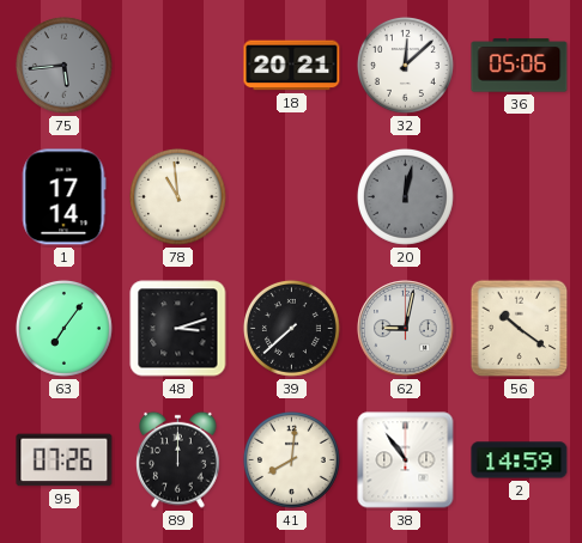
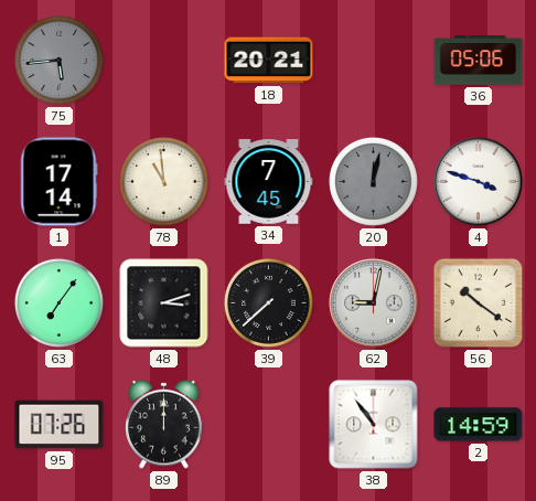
32: 12:08 -> none (405, 65)
34: none -> 7:45 (269, 182)
4: none -> 3:48 (479, 182)
41: 8:01 -> none (291, 459)
